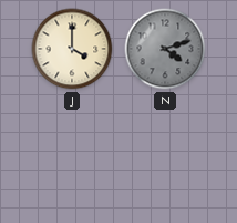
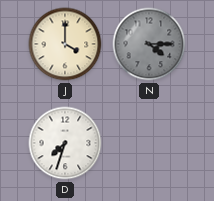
N: 4:12 -> 4:15 (149, 44)
D: none -> 7:33 (65, 143)
